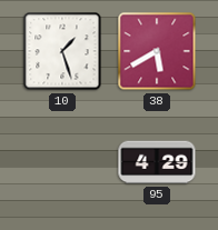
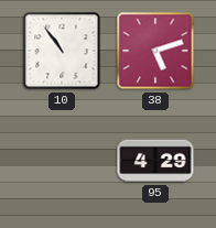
10: 1:27 -> 10:54 (62, 51)
38: 5:40 -> 5:12 (155, 51)
